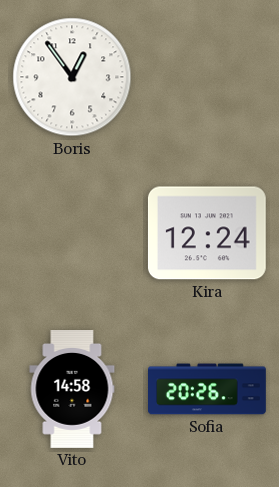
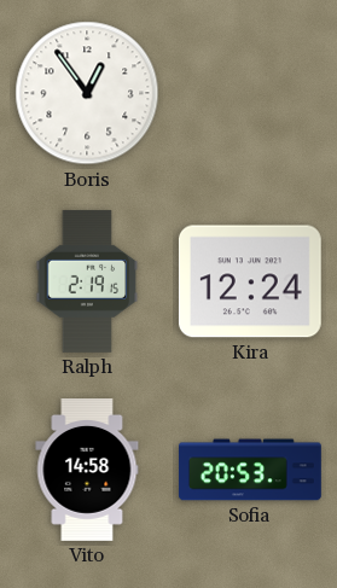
Ralph: none -> 2:19 (87, 281)
Sofia: 20:26 -> 20:53 (251, 470)
